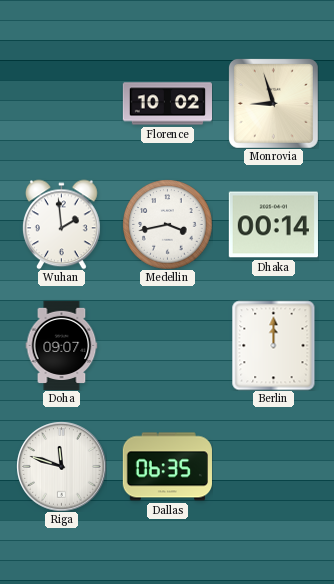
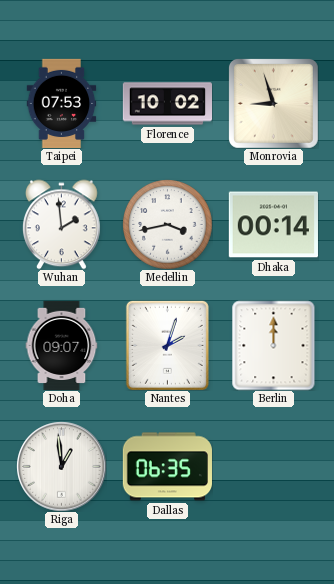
Taipei: none -> 07:53 (62, 103)
Nantes: none -> 2:03 (167, 345)
Riga: 11:48 -> 12:59 (61, 466)
